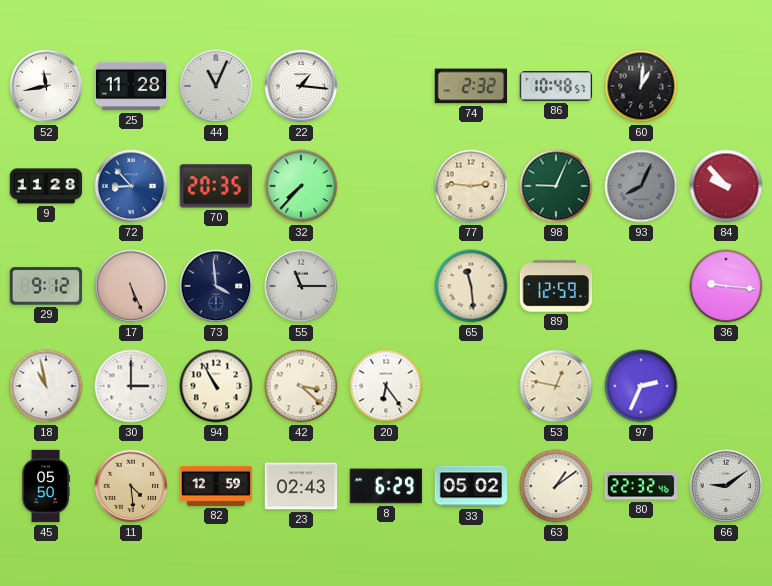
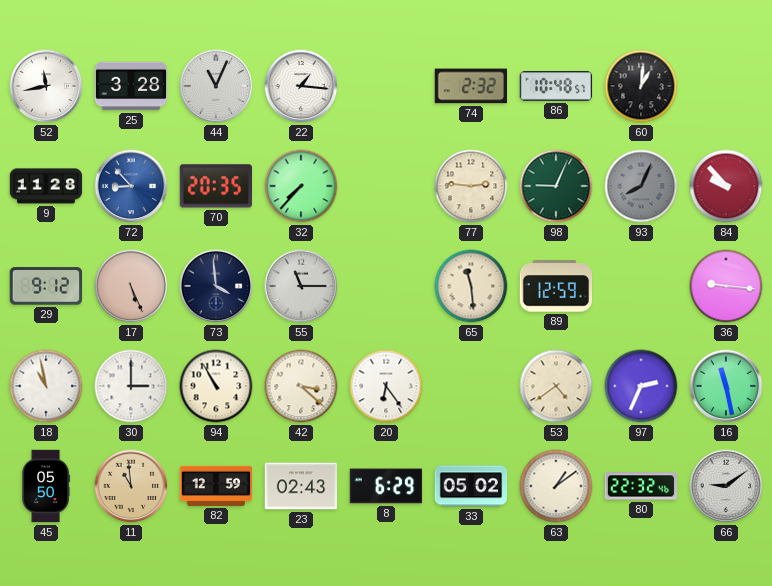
25: 11:28 -> 3:28 (131, 86)
53: 12:47 -> 4:39 (556, 386)
16: none -> 11:28 (726, 386)
11: 4:29 -> 10:59 (131, 486)
